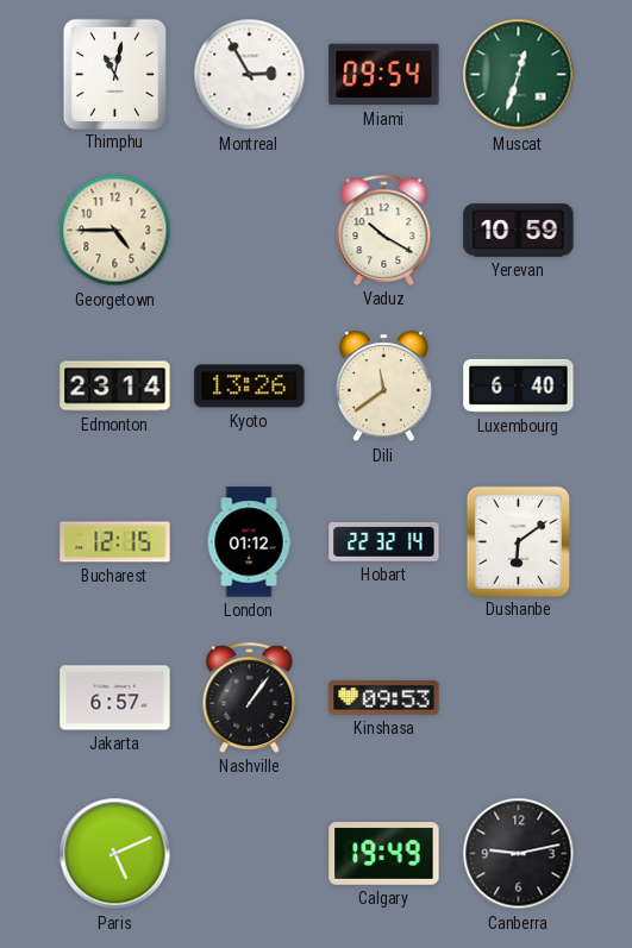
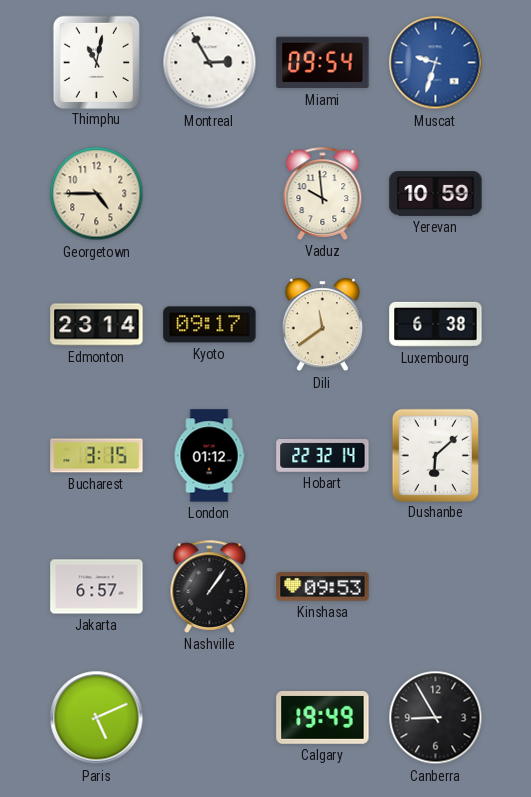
Muscat: 12:33 -> 9:33 (436, 63)
Muscat dial: green -> blue (436, 63)
Vaduz: 10:20 -> 9:59 (323, 193)
Kyoto: 13:26 -> 09:17 (210, 325)
Luxembourg: 6:40 -> 6:38 (436, 324)
Bucharest: 12:15 -> 3:15 (97, 456)
Dushanbe: 6:09 -> 6:08 (435, 455)
Canberra: 9:13 -> 8:55 (436, 718)
